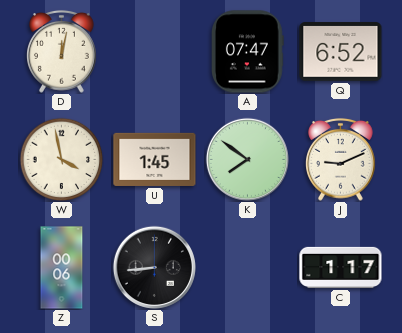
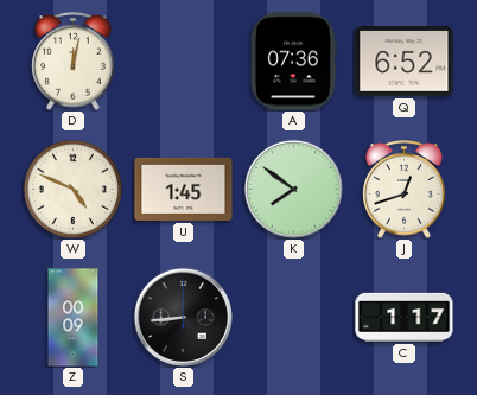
A: 07:47 -> 07:36 (294, 62)
W: 3:58 -> 4:49 (72, 189)
J: 9:11 -> 12:42 (405, 189)
Z: 00:06 -> 00:09 (74, 318)
